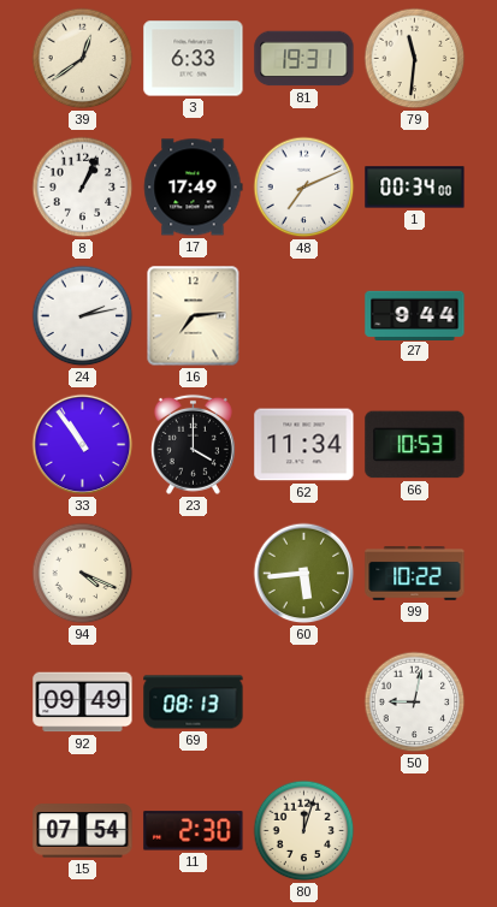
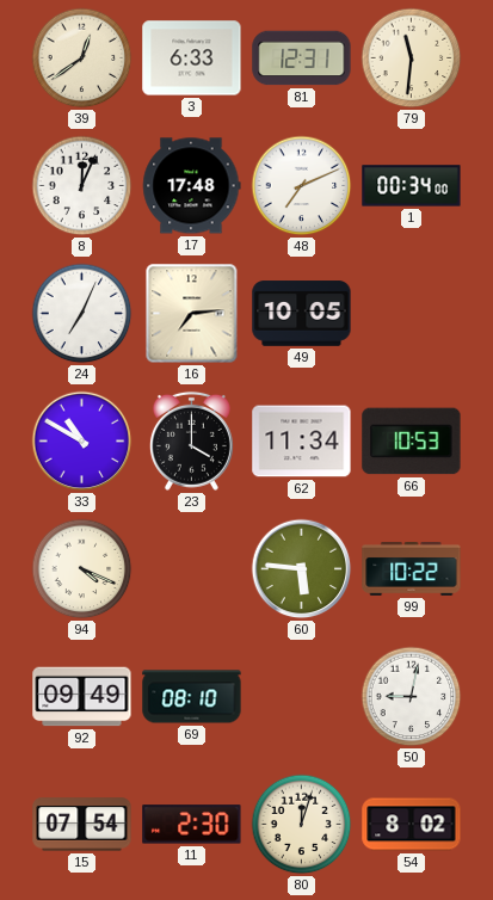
81: 19:31 -> 12:31 (302, 58)
8: 1:04 -> 12:04 (82, 186)
17: 17:49 -> 17:48 (192, 186)
24: 2:13 -> 7:04 (82, 314)
49: none -> 10:05 (302, 314)
27: 9:44 -> none (415, 315)
33: 10:54 -> 10:50 (82, 442)
60: 5:44 -> 5:46 (302, 569)
69: 08:13 -> 08:10 (192, 697)
54: none -> 8:02 (412, 825)
